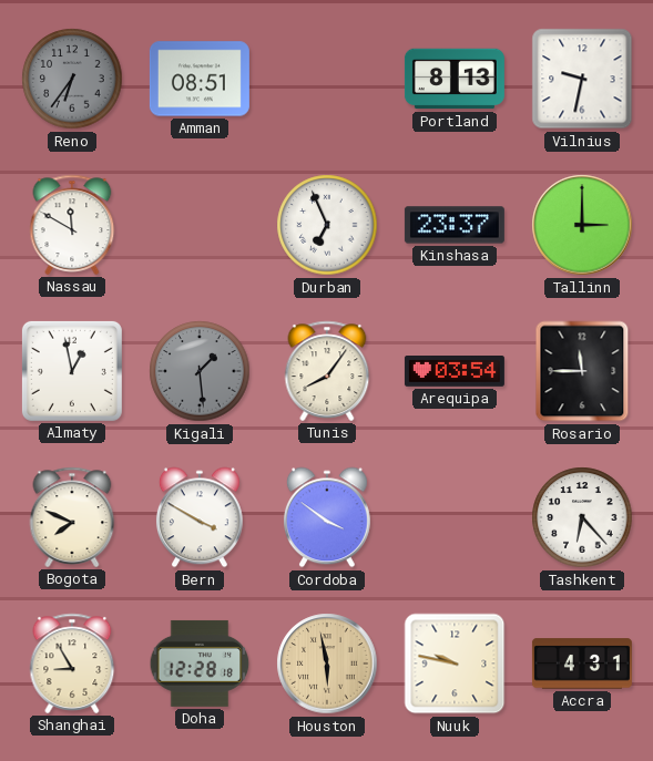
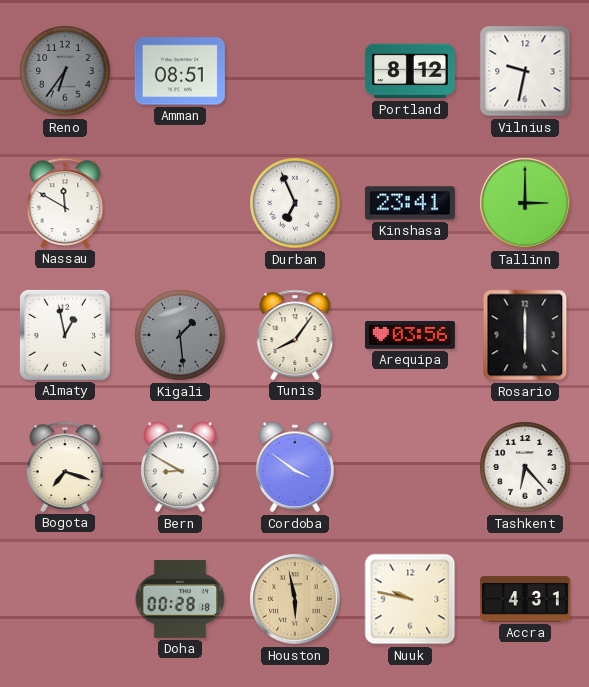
Portland: 8:13 -> 8:12 (410, 71)
Kinshasa: 23:37 -> 23:41 (410, 203)
Arequipa: 03:54 -> 03:56 (410, 335)
Rosario: 11:45 -> 6:00 (525, 335)
Bogota: 7:49 -> 7:18 (65, 467)
Bern: 3:50 -> 8:50 (180, 467)
Shanghai: 8:55 -> none (72, 664)
Doha: 12:28 -> 00:28 (180, 599)
